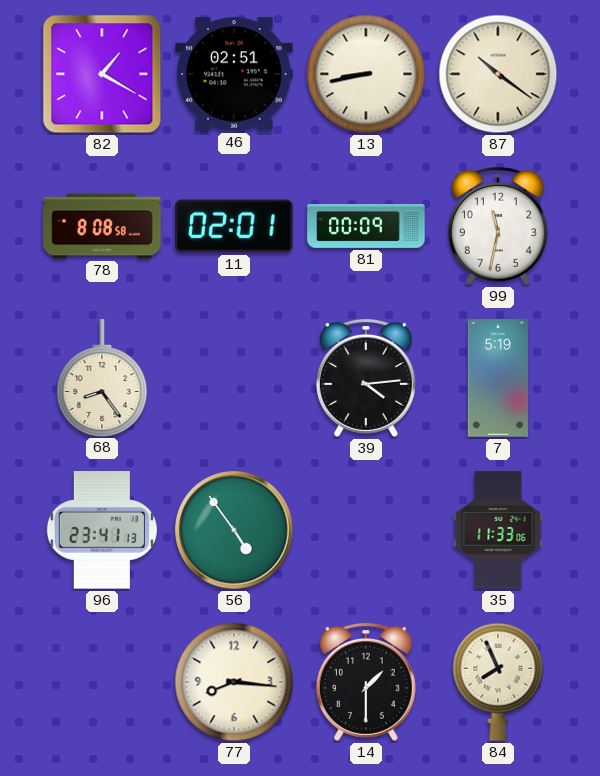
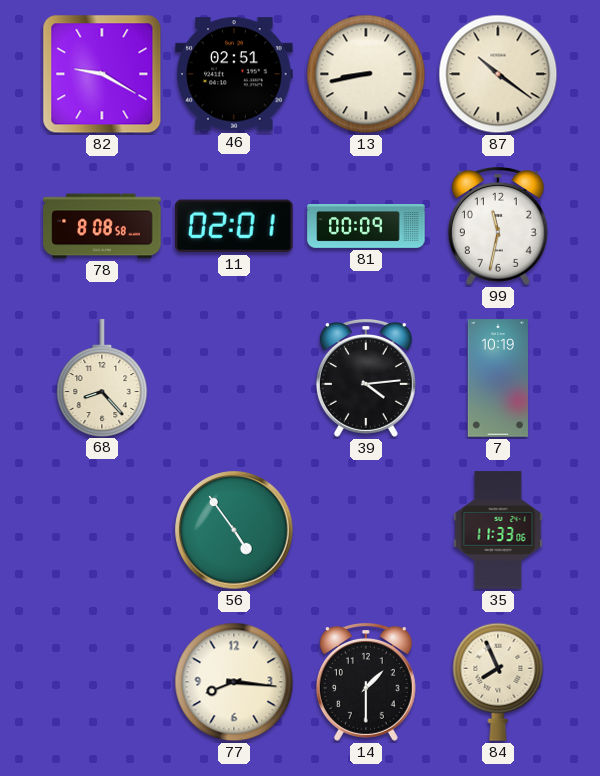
82: 1:20 -> 9:20 (102, 74)
68: 8:24 -> 8:23 (102, 378)
7: 5:19 -> 10:19 (498, 378)
96: 23:41 -> none (102, 530)
